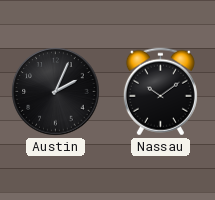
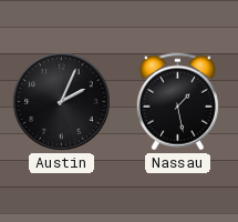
Nassau: 10:09 -> 1:28 (177, 102)
